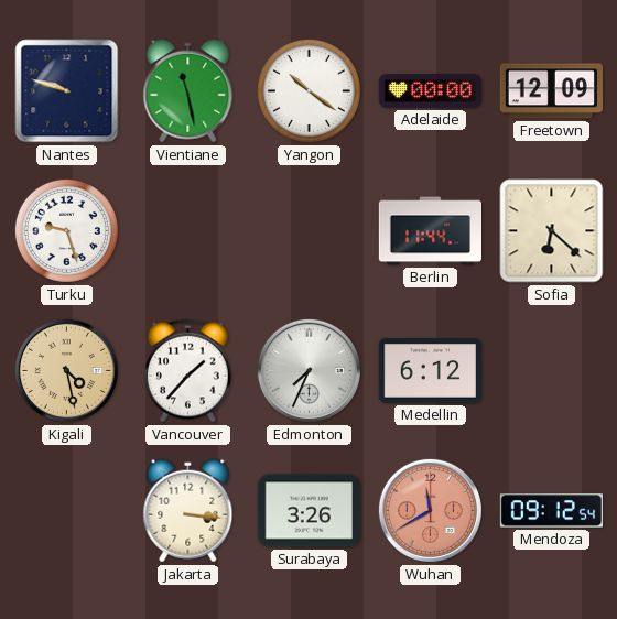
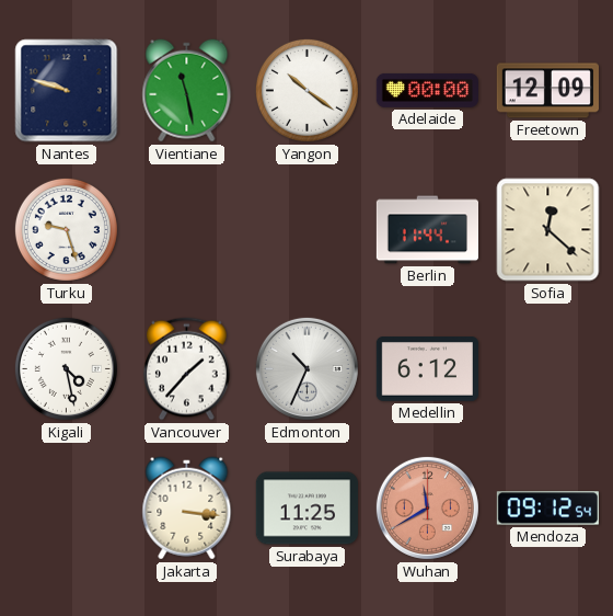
Sofia: 6:22 -> 12:22 (548, 230)
Kigali dial: champagne -> white (66, 368)
Edmonton: 7:34 -> 10:34 (307, 368)
Surabaya: 3:26 -> 11:25 (307, 509)
